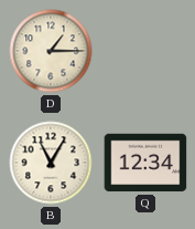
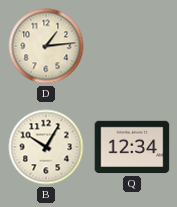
D: 1:15 -> 1:14 (46, 46)
B: 11:05 -> 10:05 (46, 147)
